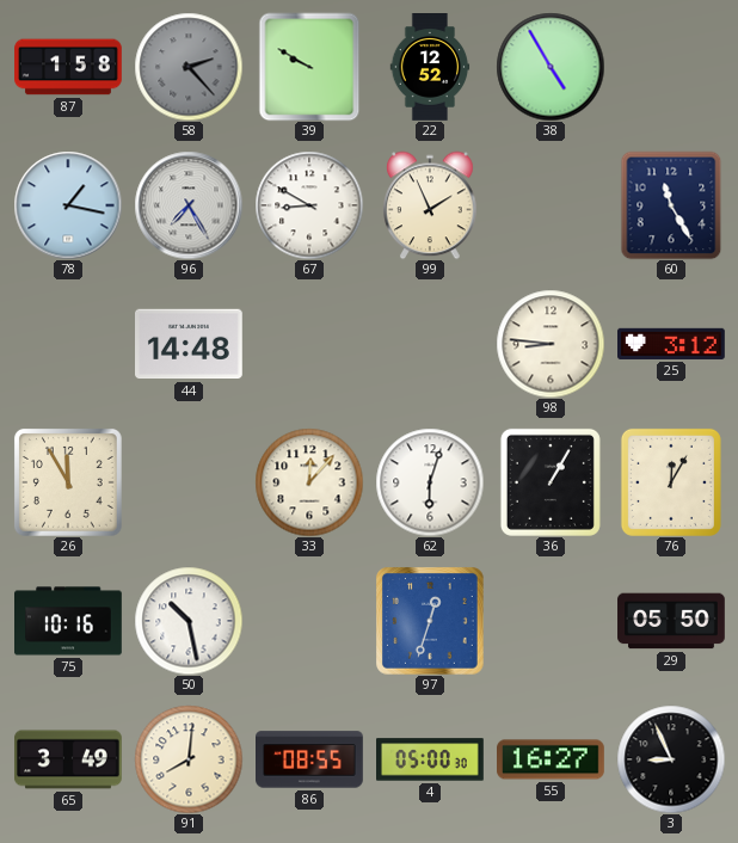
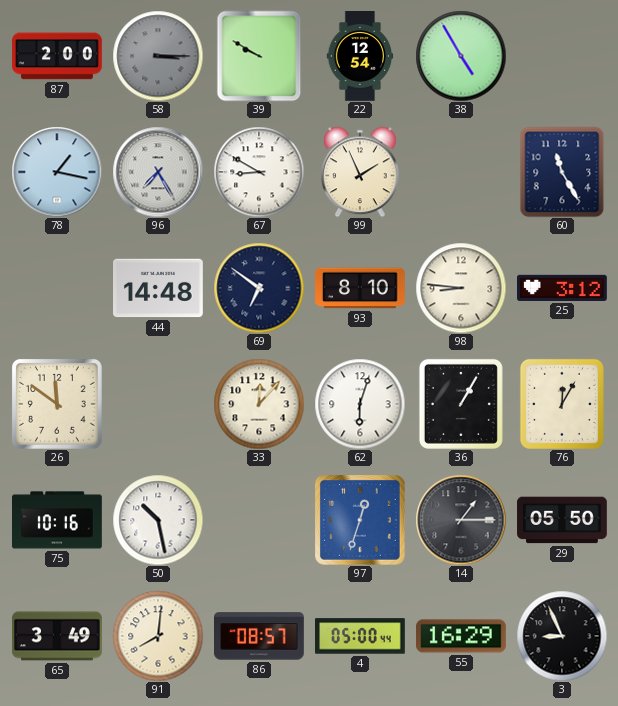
87: 1:58 -> 2:00 (57, 56)
58: 2:23 -> 3:15 (158, 56)
22: 12:52 -> 12:54 (360, 57)
69: none -> 6:51 (259, 288)
93: none -> 8:10 (361, 288)
26: 11:55 -> 11:51 (57, 404)
14: none -> 1:15 (461, 520)
86: 08:55 -> 08:57 (260, 636)
4: 05:00:30 -> 05:00:44 (361, 636)
55: 16:27 -> 16:29 (462, 636)
